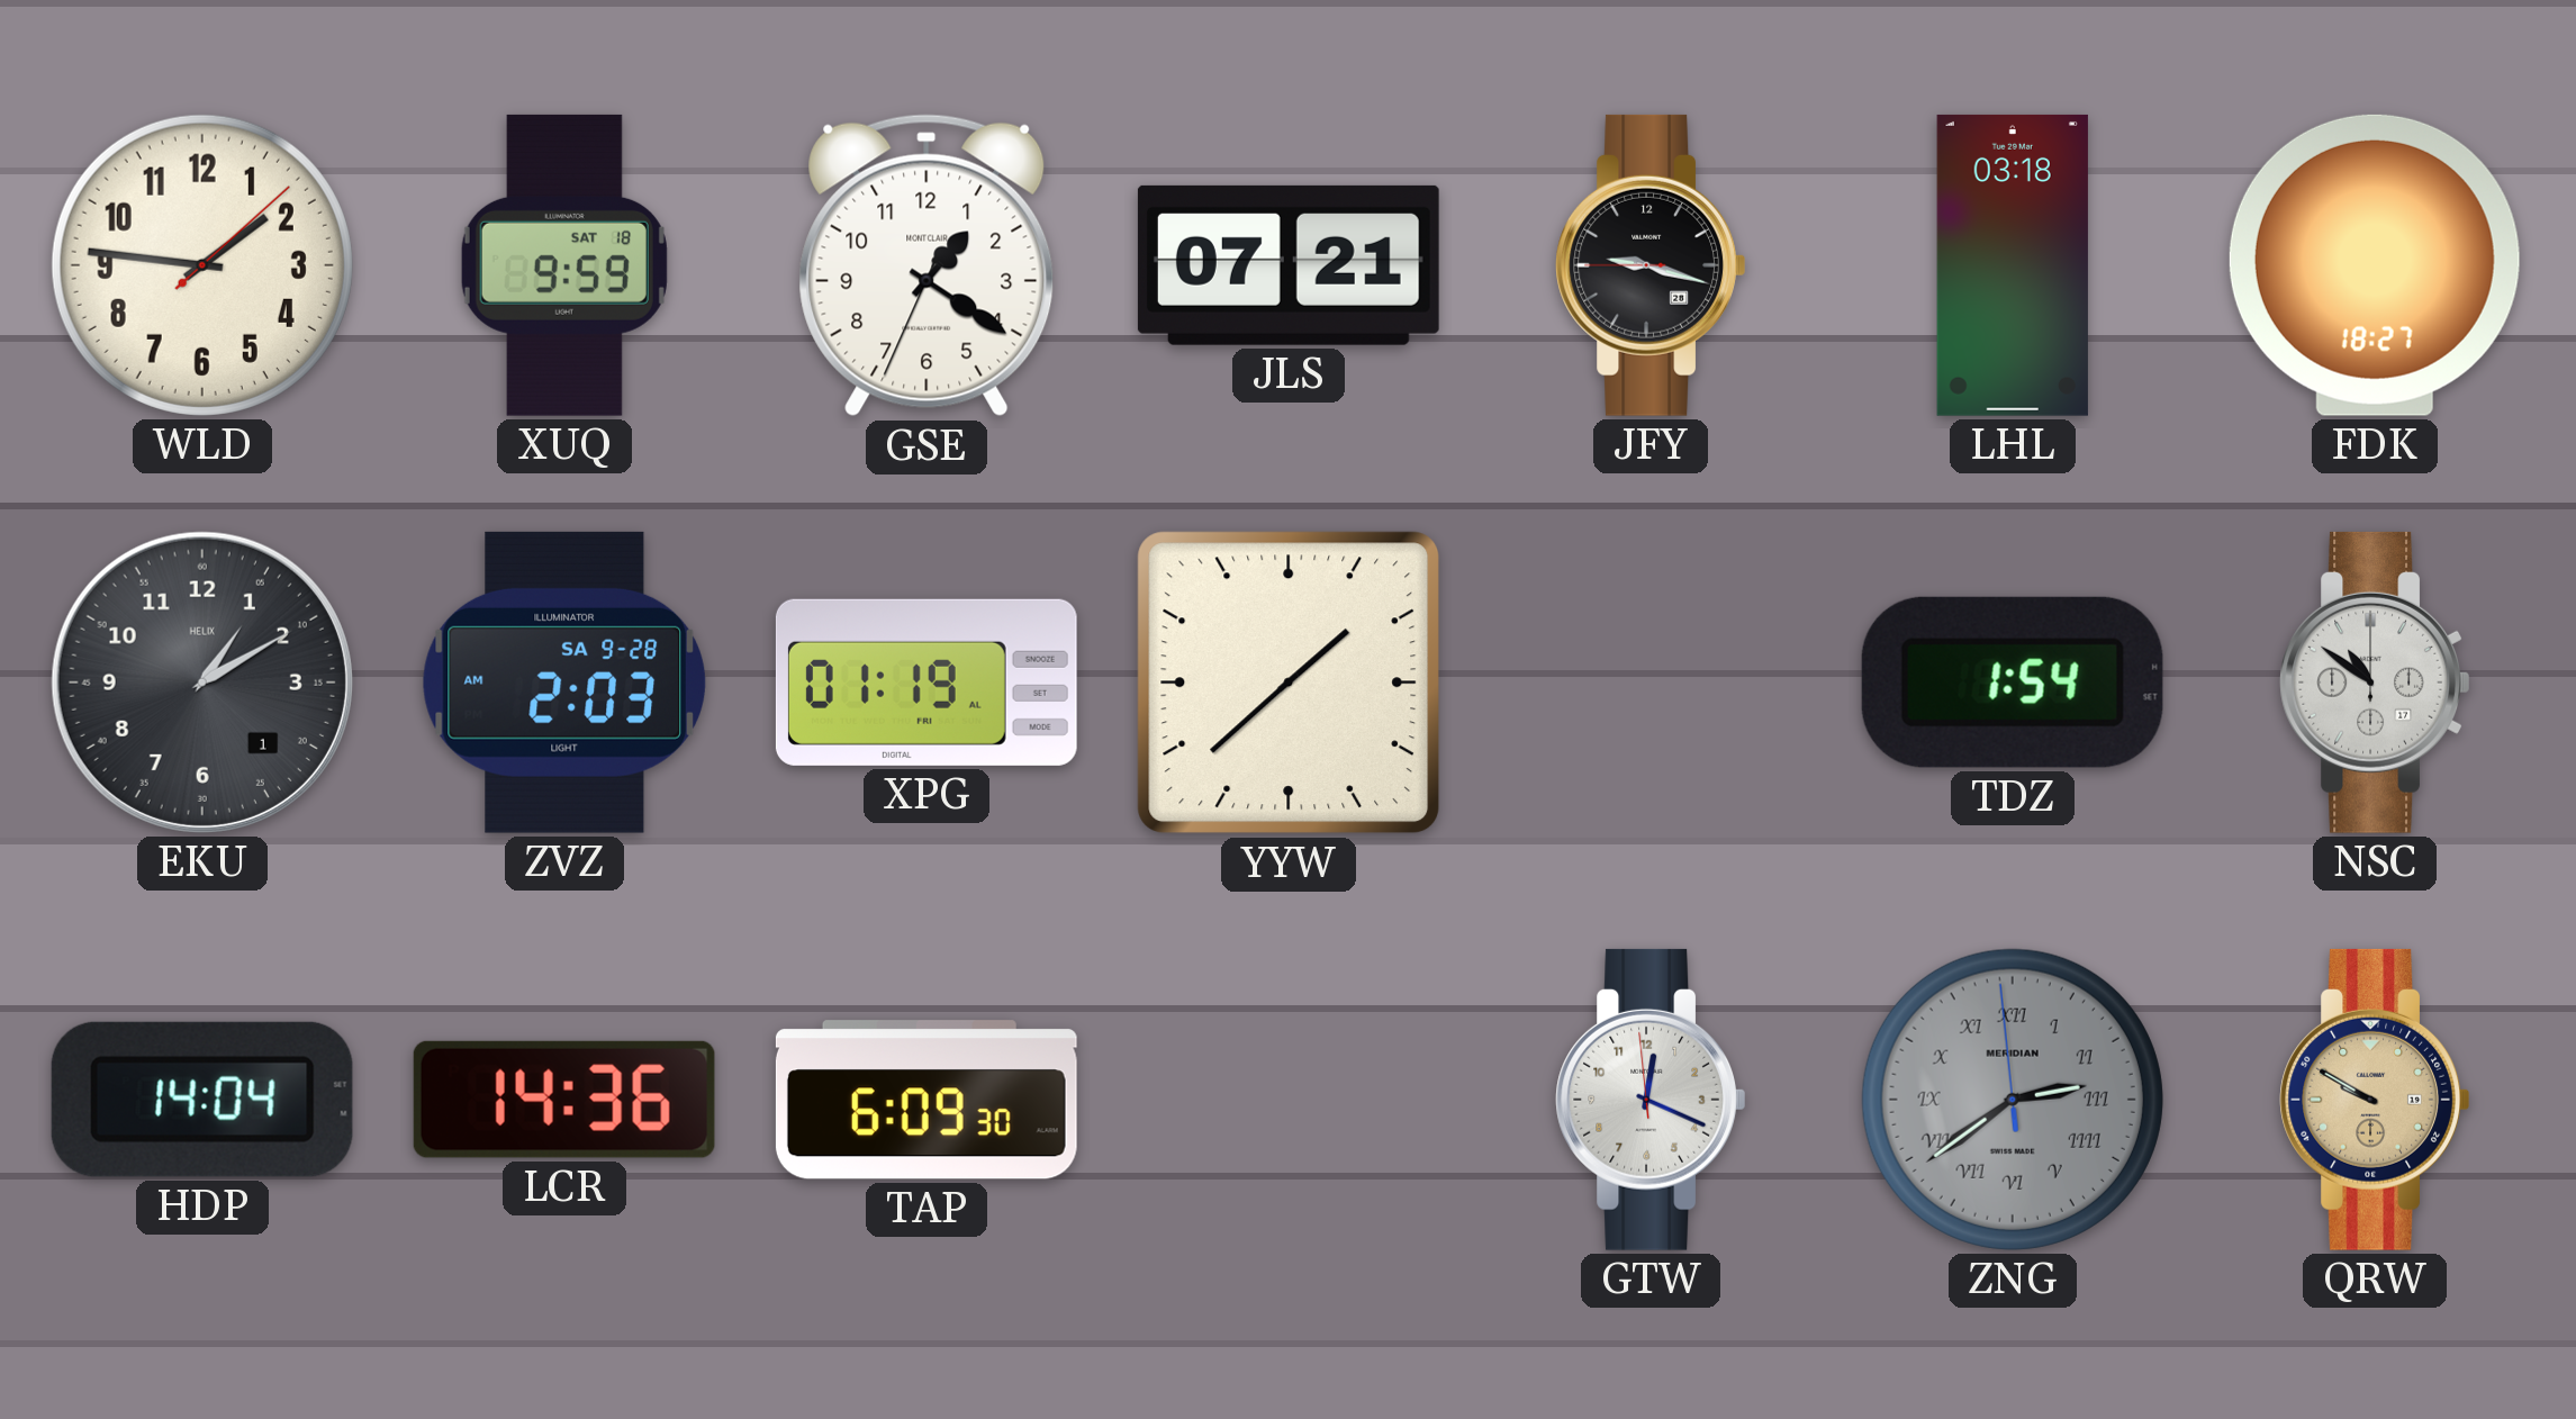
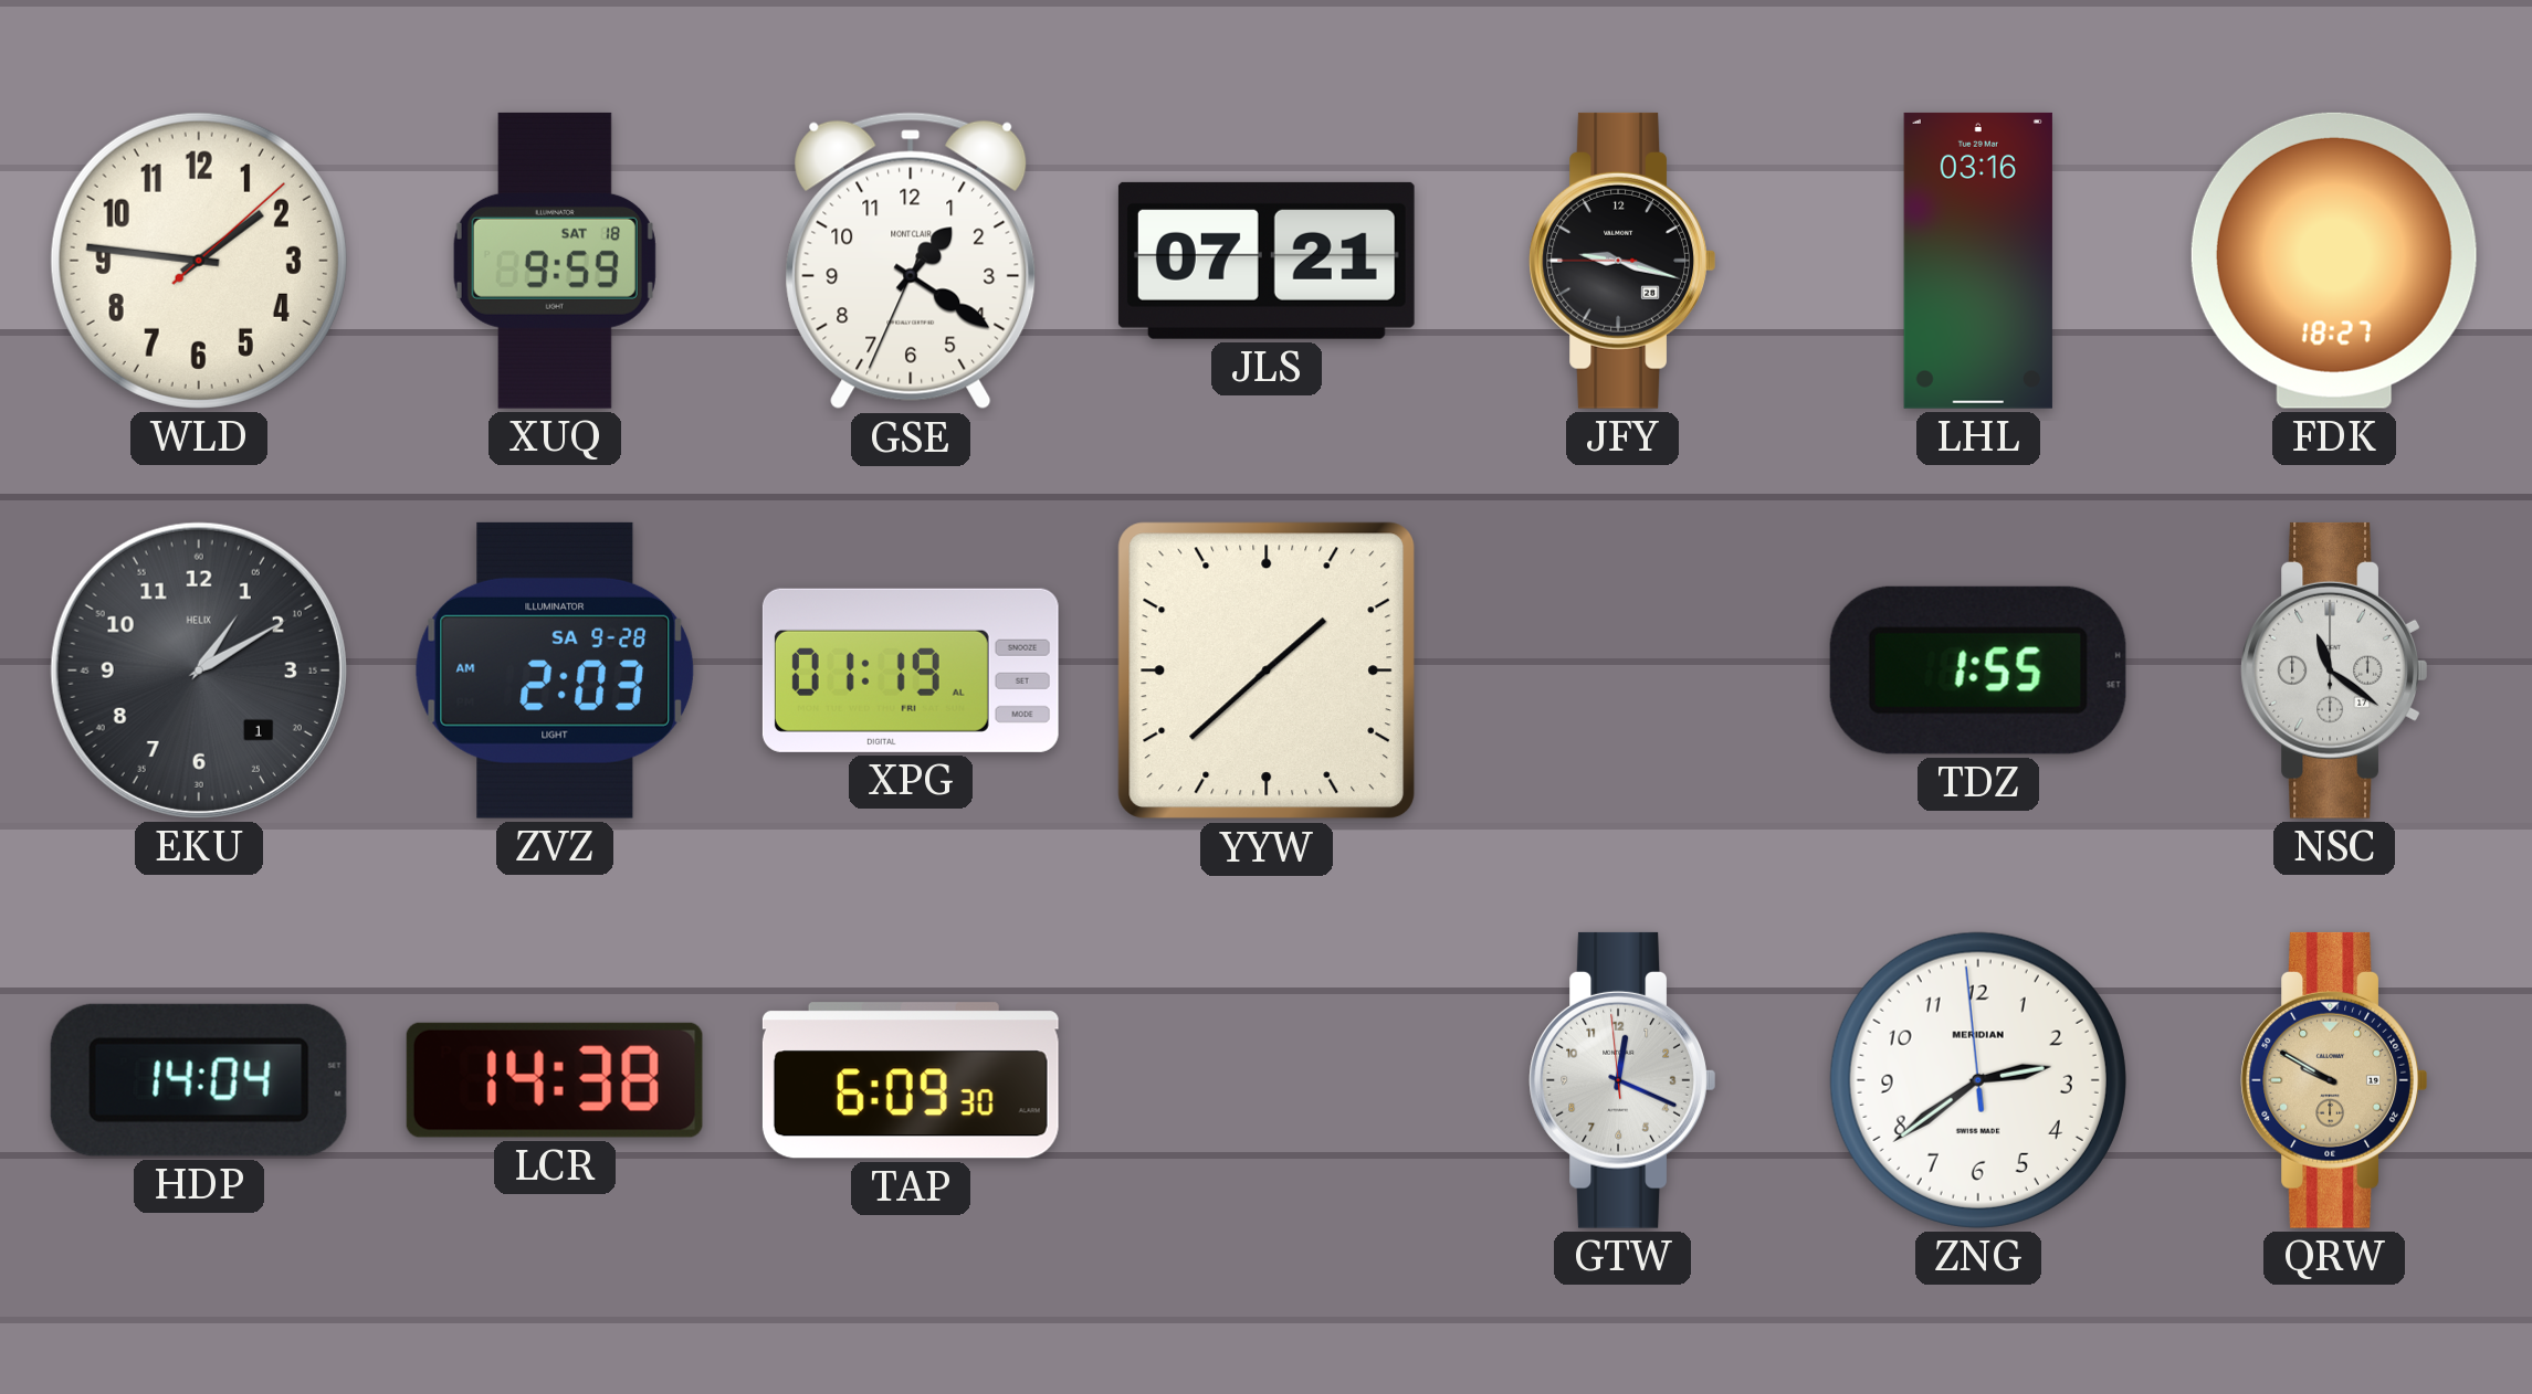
LHL: 03:18 -> 03:16 (1978, 261)
TDZ: 1:54 -> 1:55 (1978, 670)
NSC: 10:51 -> 11:21 (2334, 670)
LCR: 14:36 -> 14:38 (555, 1080)
ZNG dial: grey -> white (1978, 1080)
ZNG numerals: Roman -> Arabic (1978, 1080)
